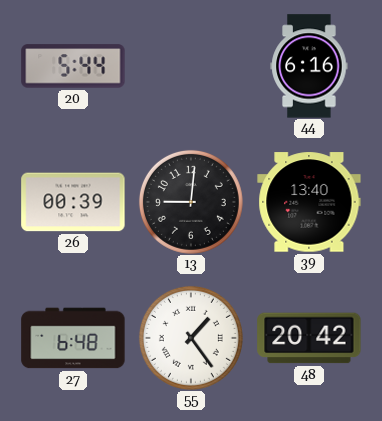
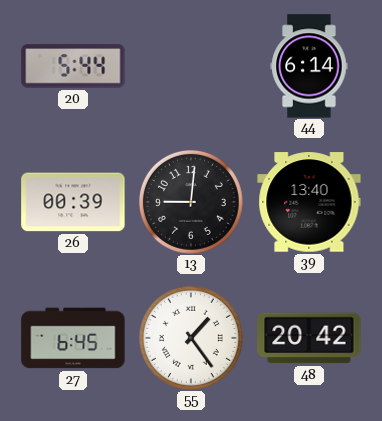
44: 6:16 -> 6:14 (309, 66)
27: 6:48 -> 6:45 (73, 338)
